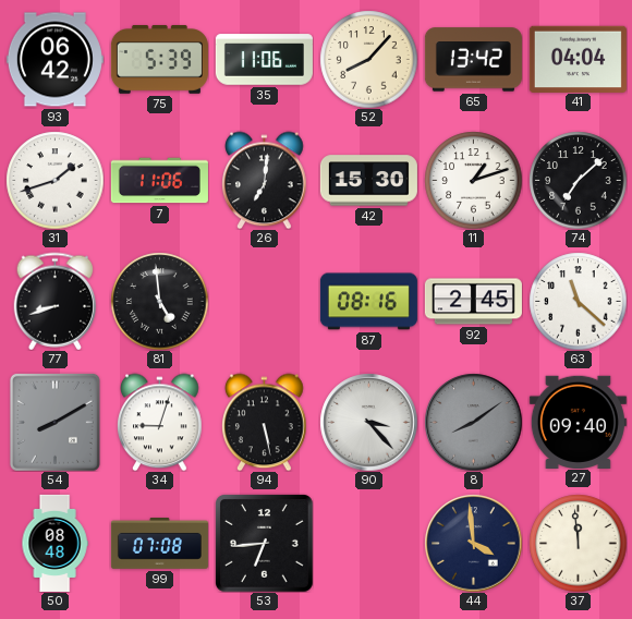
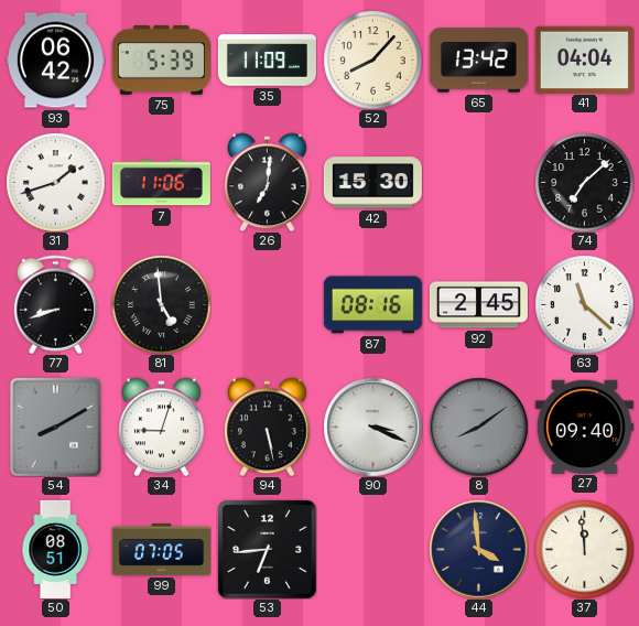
35: 11:06 -> 11:09 (267, 61)
11: 1:12 -> none (473, 180)
90: 3:23 -> 3:19 (372, 427)
50: 08:48 -> 08:51 (55, 549)
99: 07:08 -> 07:05 (161, 550)
